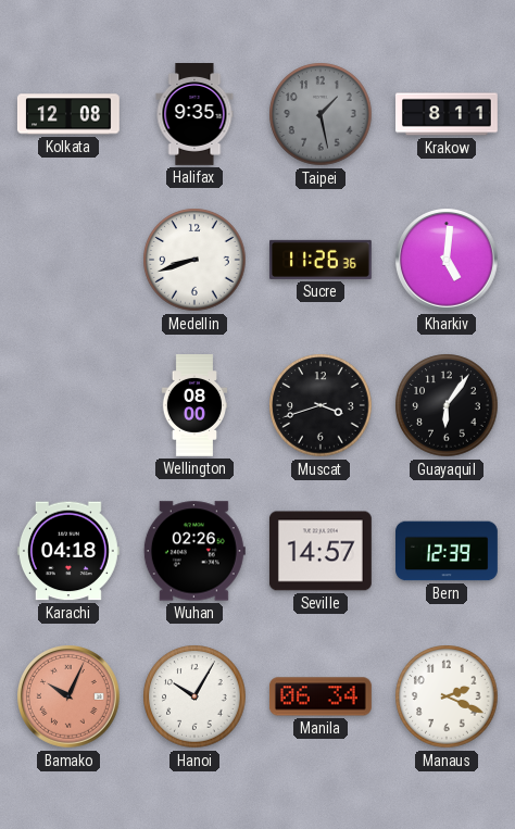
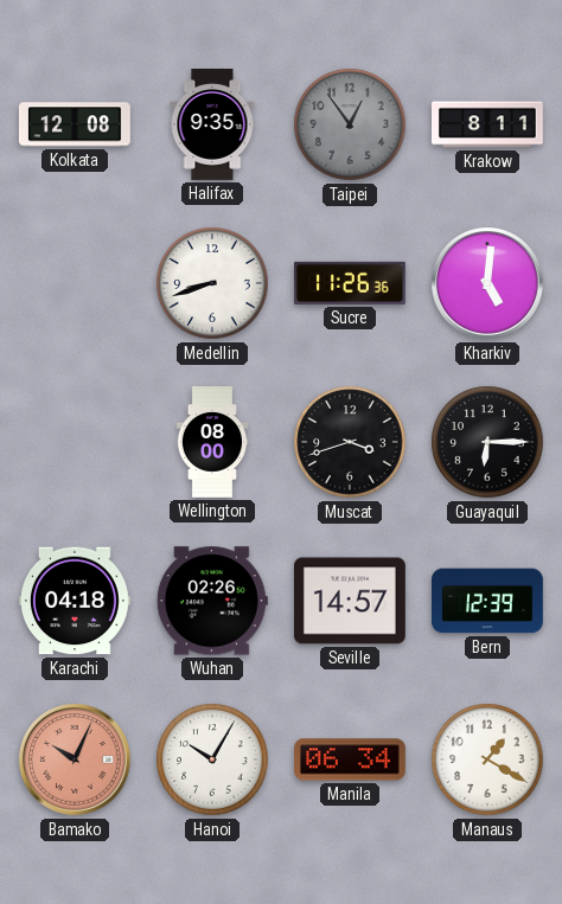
Taipei: 1:28 -> 12:54 (350, 124)
Guayaquil: 6:06 -> 6:15 (487, 442)
Manaus: 2:19 -> 1:20 (487, 759)
